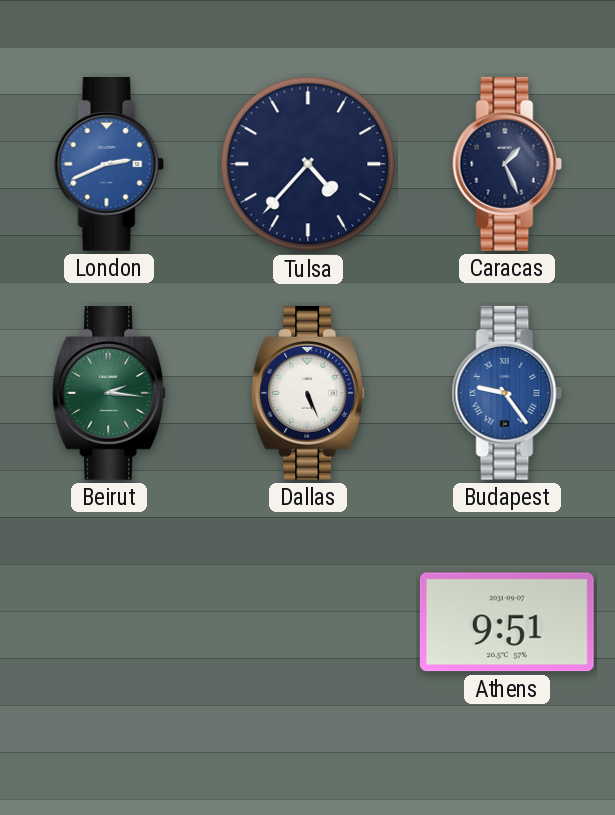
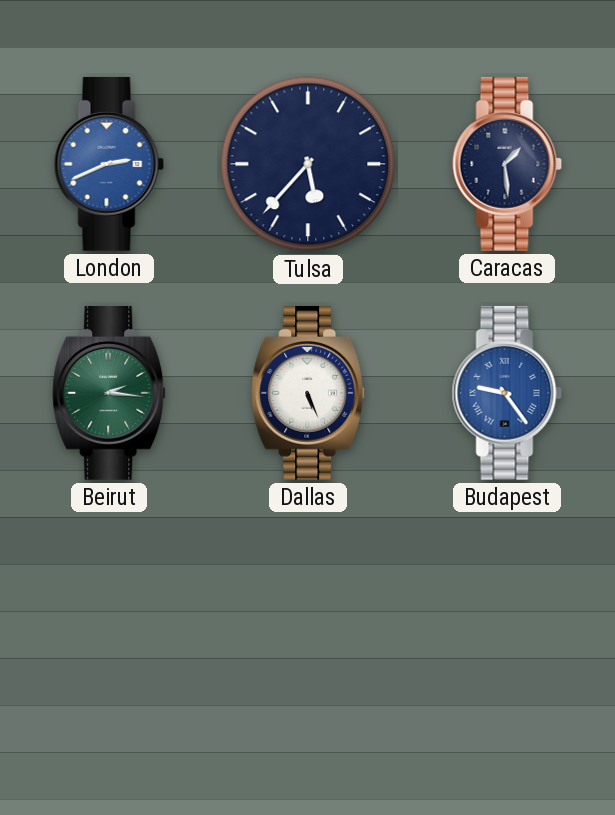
Tulsa: 4:37 -> 5:37 (308, 164)
Caracas: 1:26 -> 1:29 (507, 164)
Athens: 9:51 -> none (507, 622)
